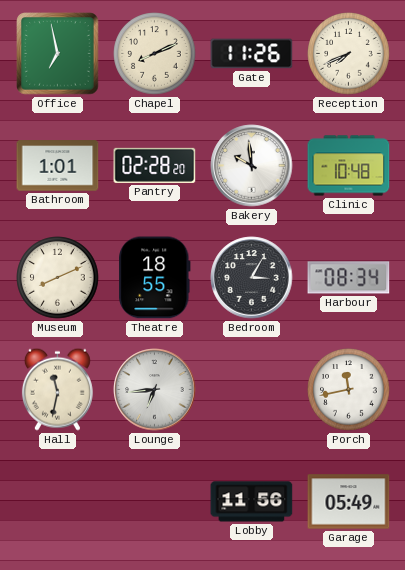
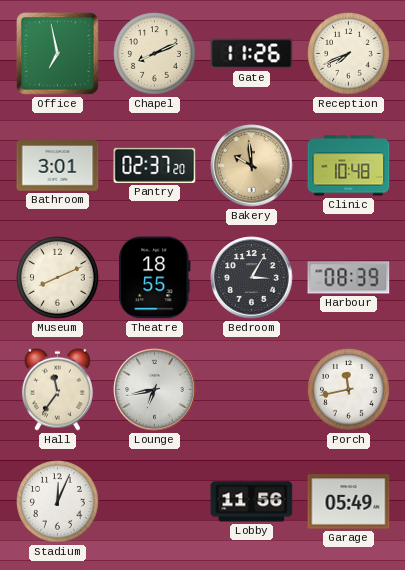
Bathroom: 1:01 -> 3:01 (58, 166)
Pantry: 02:28 -> 02:37 (155, 165)
Bakery dial: white -> champagne (252, 166)
Harbour: 08:34 -> 08:39 (349, 278)
Hall: 11:32 -> 11:36 (57, 389)
Lounge: 6:44 -> 6:43 (155, 390)
Stadium: none -> 12:04 (58, 502)
